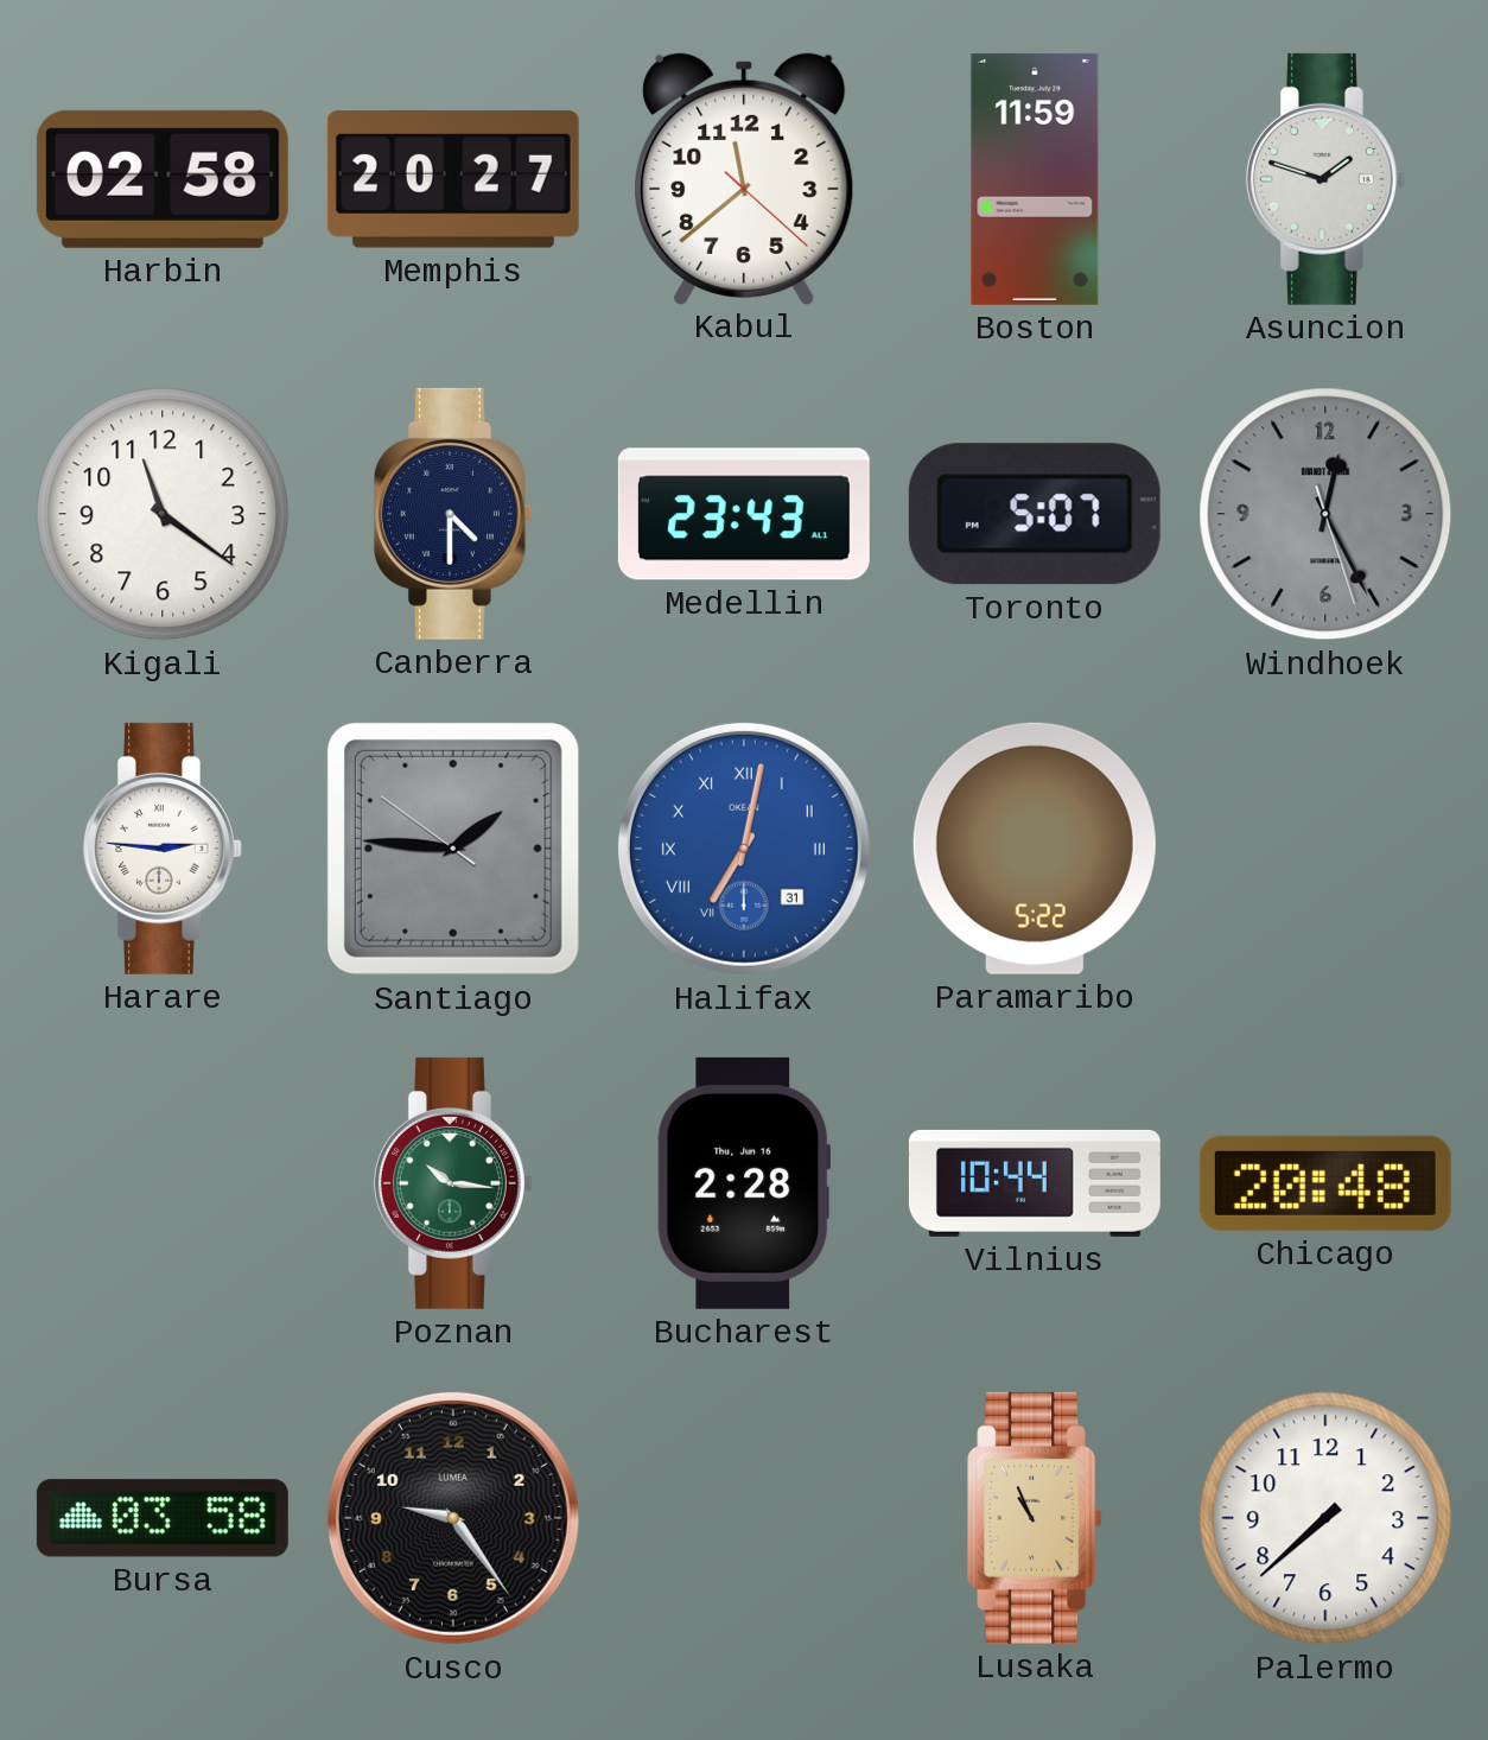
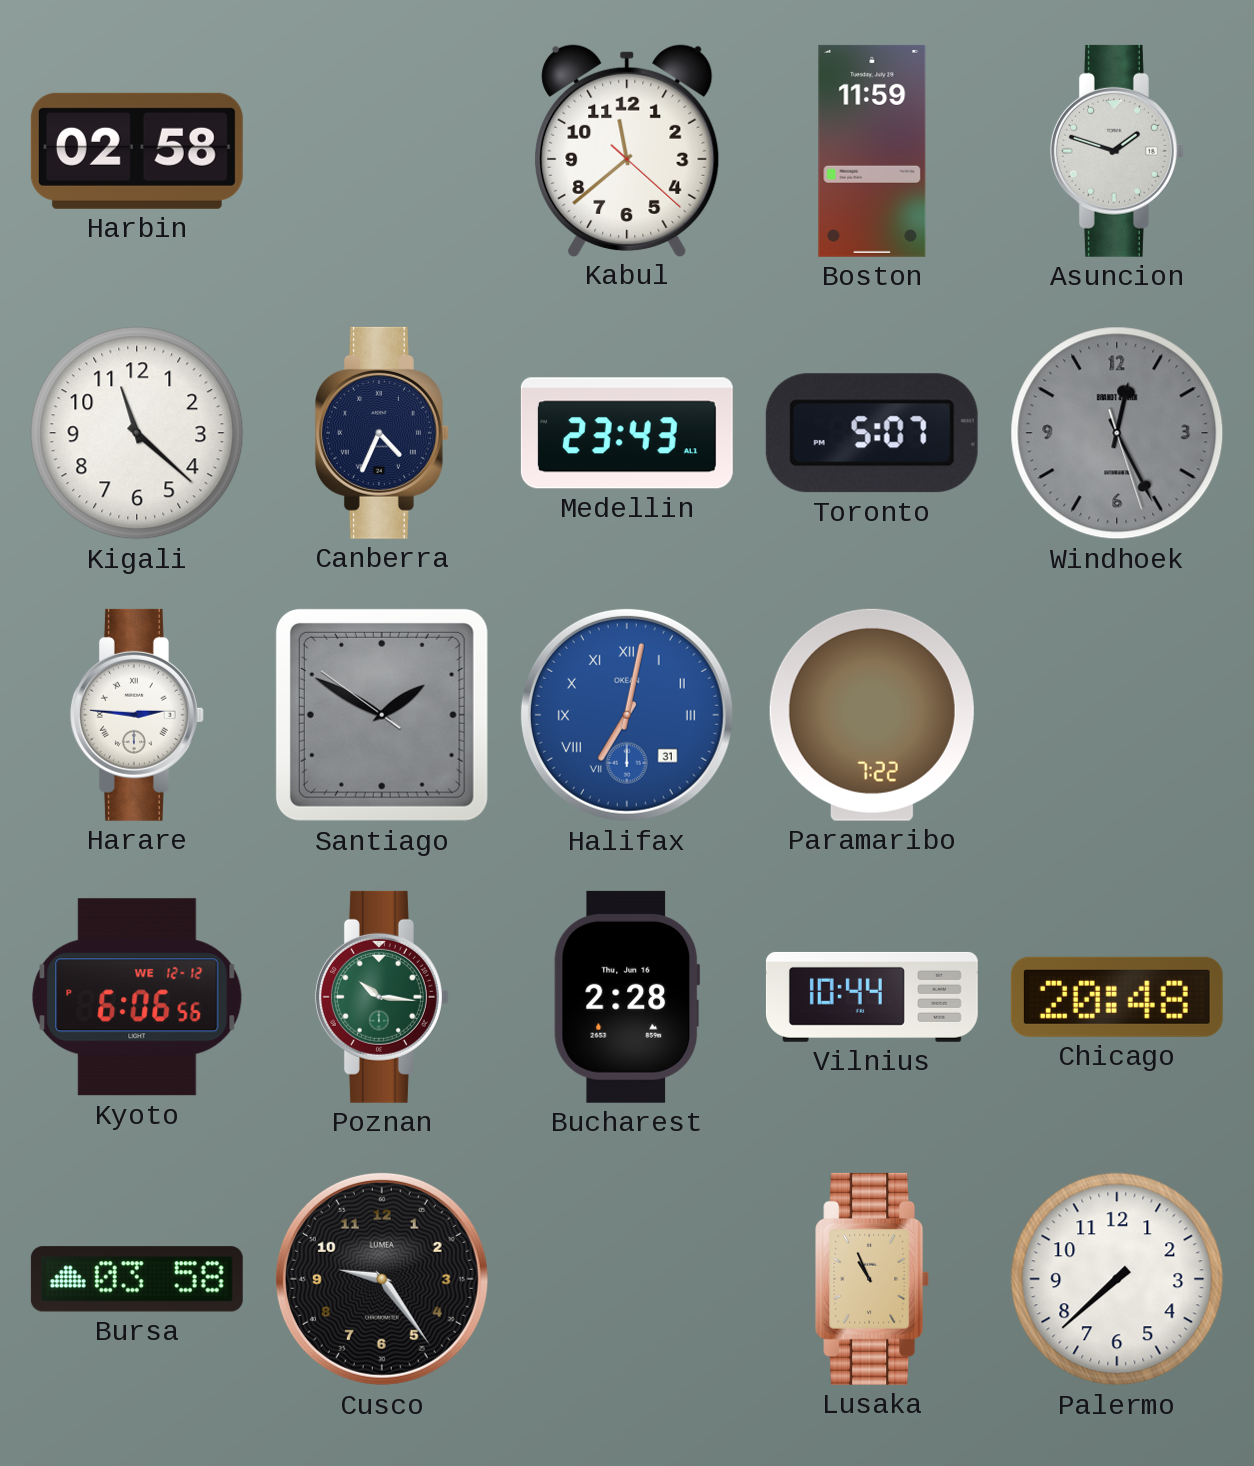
Memphis: 20:27 -> none (453, 179)
Kigali: 11:21 -> 11:22 (137, 433)
Canberra: 4:30 -> 4:34 (382, 433)
Santiago: 1:45 -> 1:49 (382, 715)
Paramaribo: 5:22 -> 7:22 (872, 715)
Kyoto: none -> 6:06 (137, 997)
